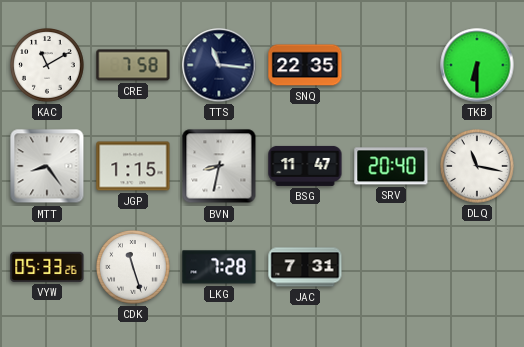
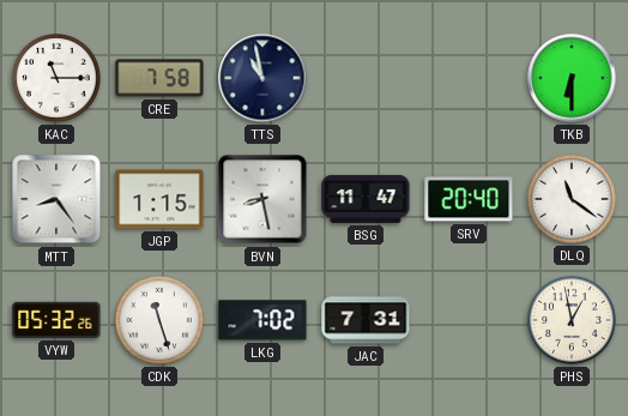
KAC: 11:10 -> 11:15 (58, 79)
TTS: 11:16 -> 10:58 (262, 78)
SNQ: 22:35 -> none (305, 65)
BVN: 8:32 -> 8:28 (262, 199)
DLQ: 11:17 -> 11:21 (573, 200)
VYW: 05:33 -> 05:32 (56, 320)
LKG: 7:28 -> 7:02 (262, 320)
PHS: none -> 12:58 (573, 321)
